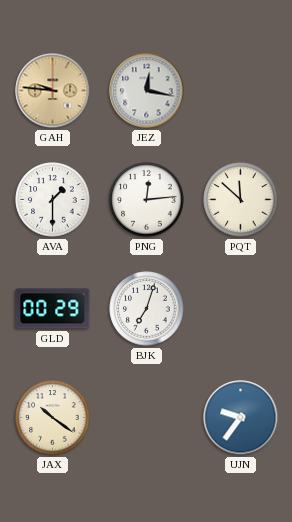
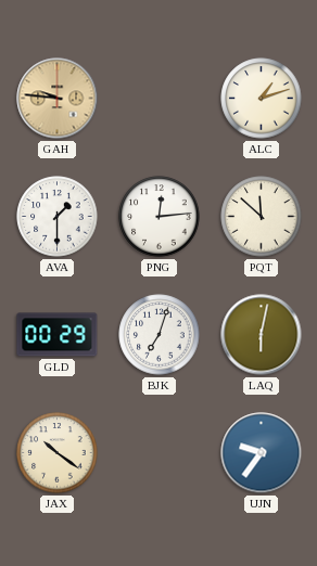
JEZ: 12:17 -> none (147, 91)
ALC: none -> 1:12 (262, 99)
LAQ: none -> 6:02 (262, 335)
